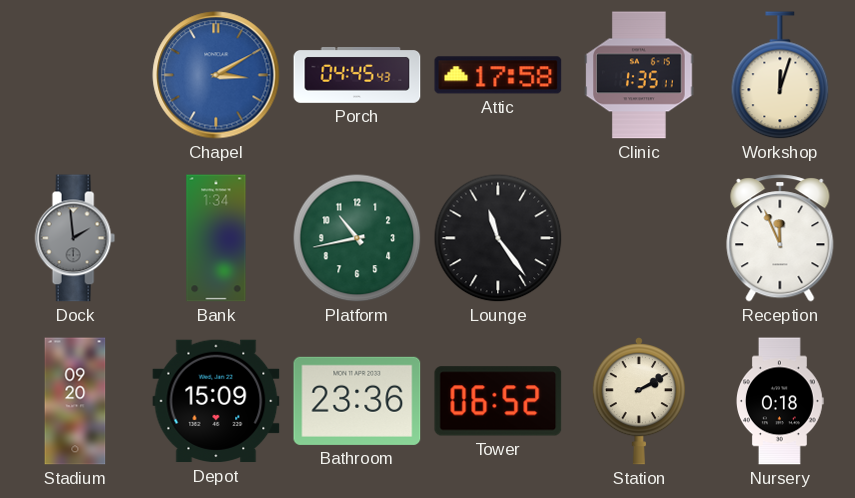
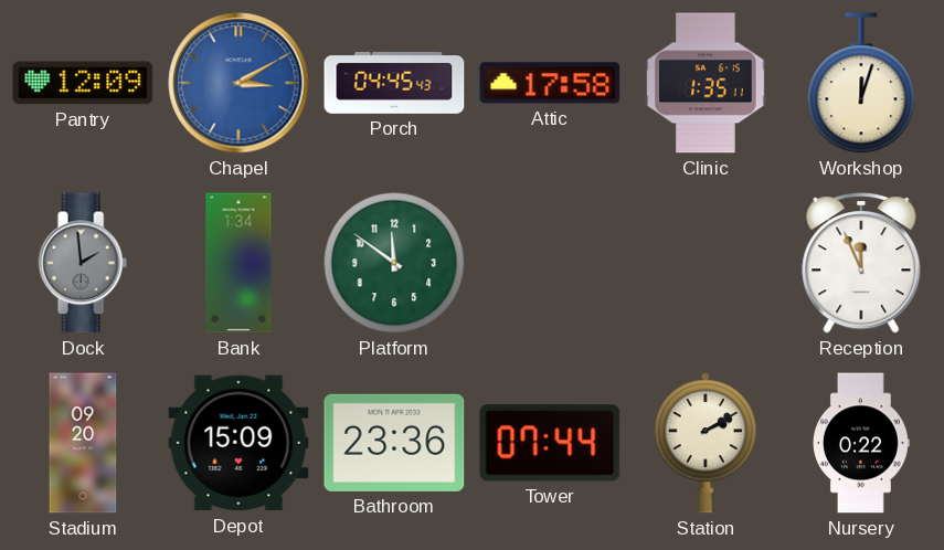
Pantry: none -> 12:09 (83, 83)
Platform: 10:43 -> 11:51 (394, 263)
Lounge: 11:24 -> none (498, 238)
Tower: 06:52 -> 07:44 (550, 443)
Nursery: 0:18 -> 0:22 (862, 443)
